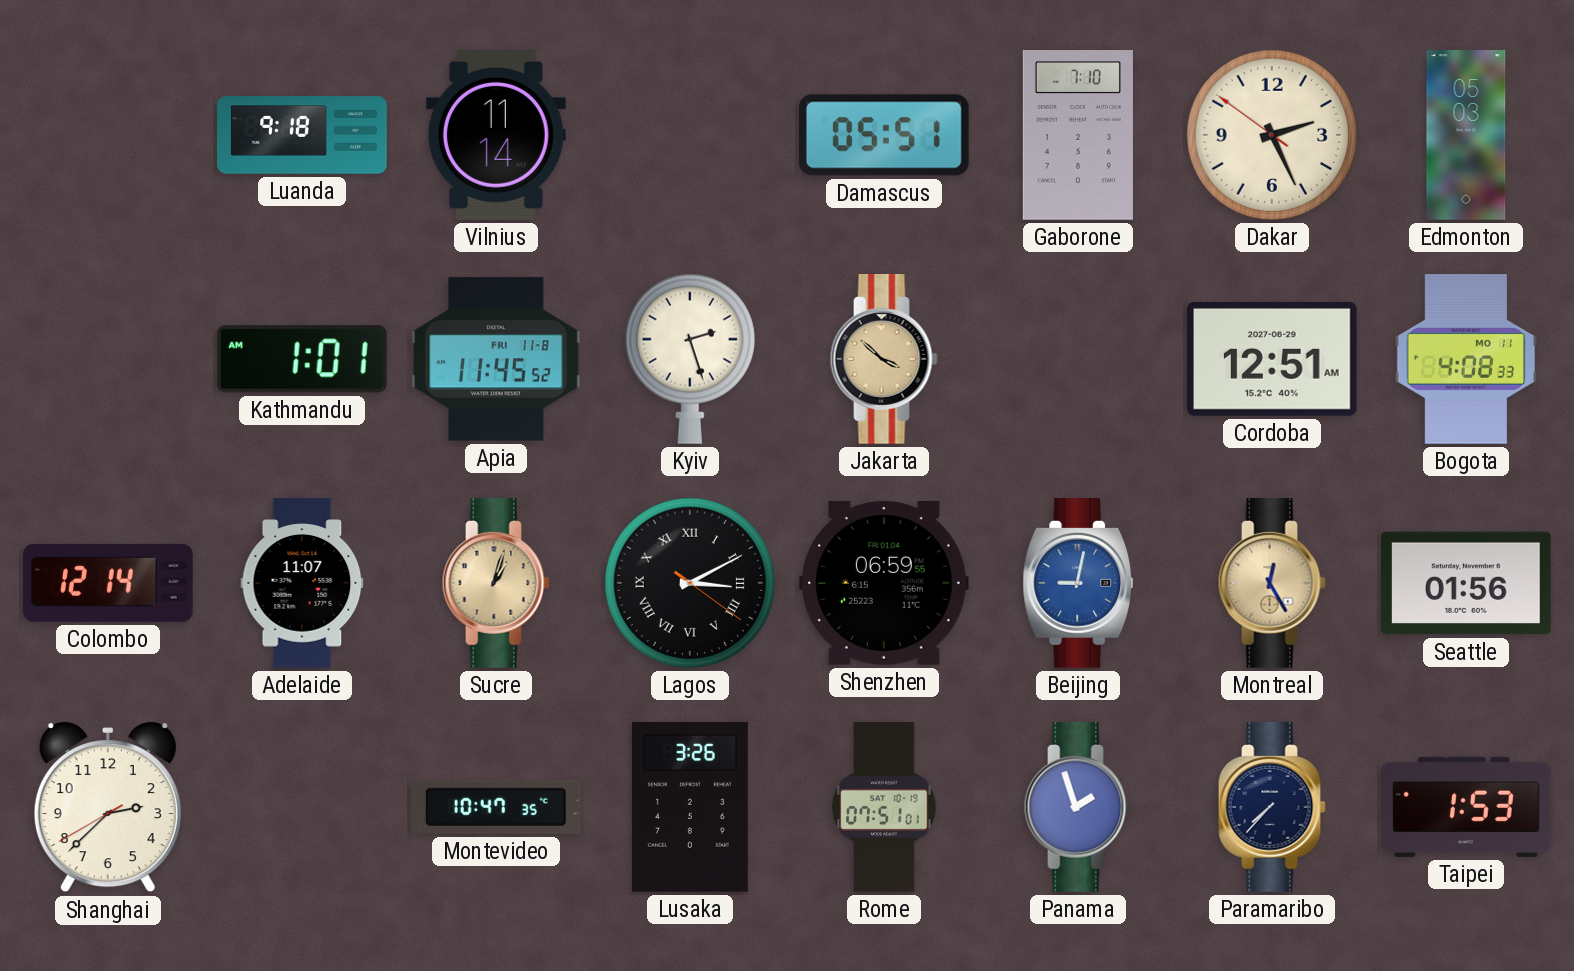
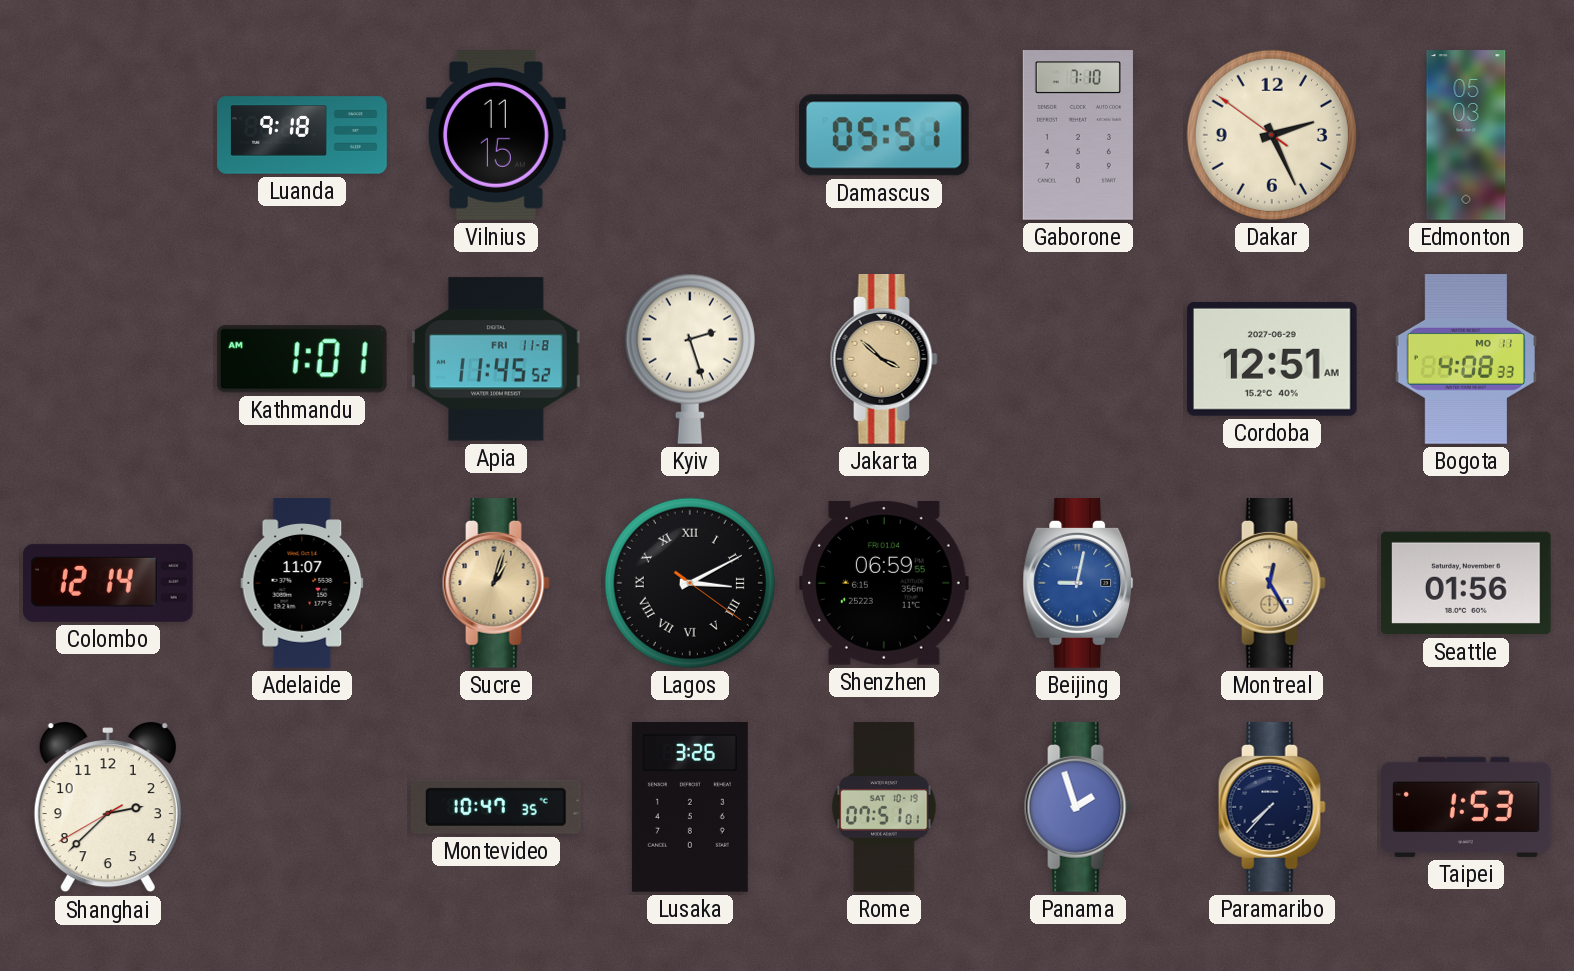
Vilnius: 11:14 -> 11:15 (496, 136)
